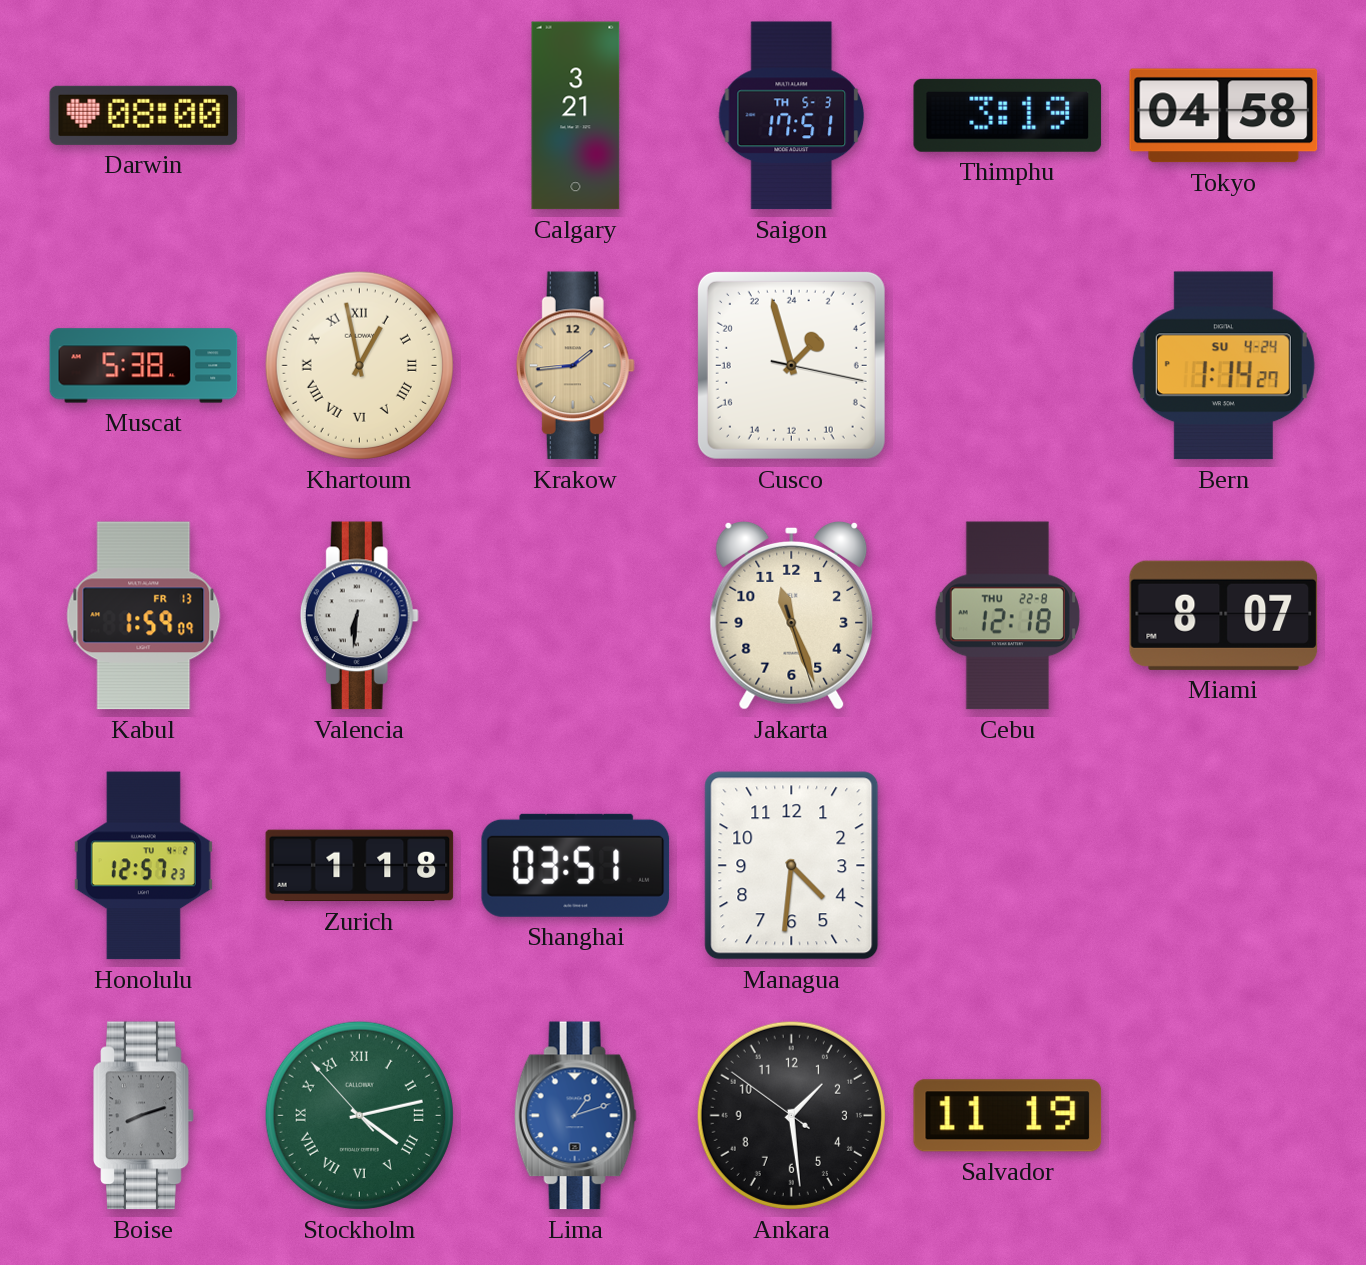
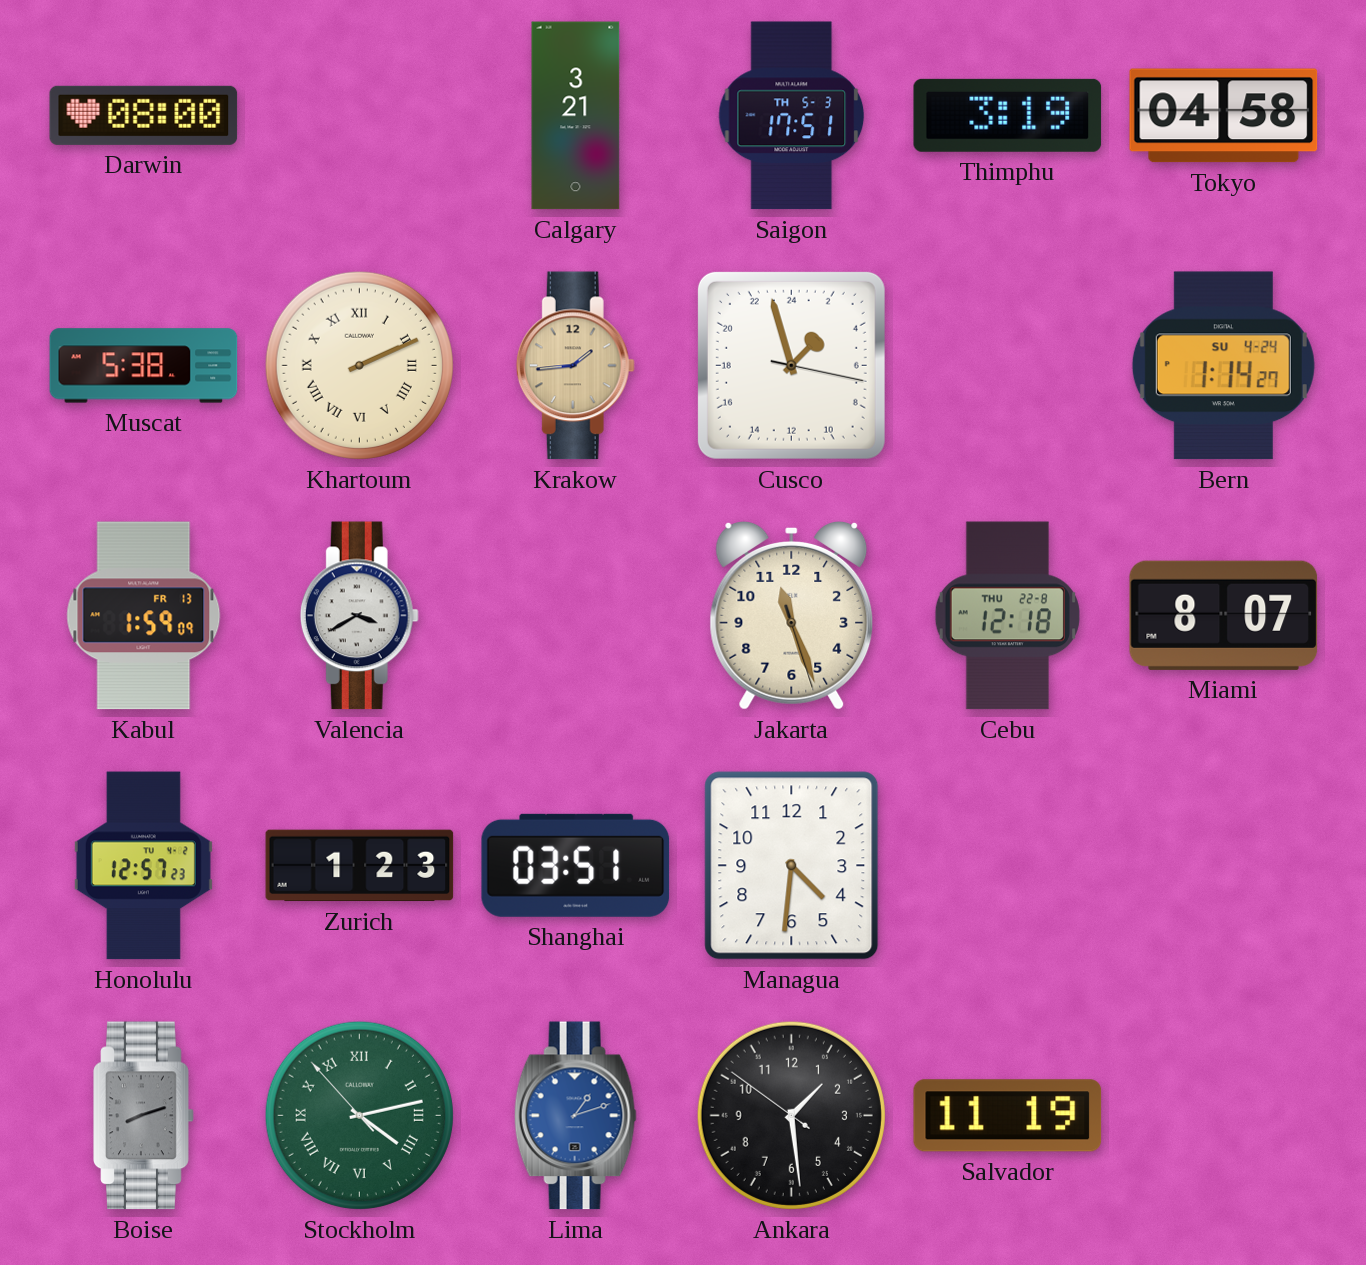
Khartoum: 12:58 -> 2:11 (359, 365)
Valencia: 6:31 -> 3:40 (359, 616)
Zurich: 1:18 -> 1:23 (360, 866)
